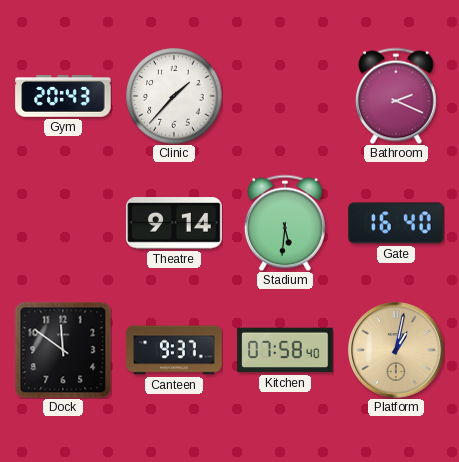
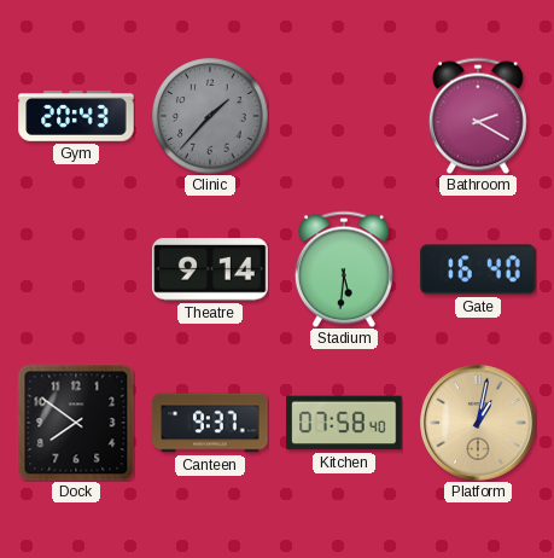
Clinic dial: white -> grey (210, 116)
Bathroom: 2:19 -> 2:20 (478, 116)
Dock: 11:51 -> 7:51 (76, 423)
